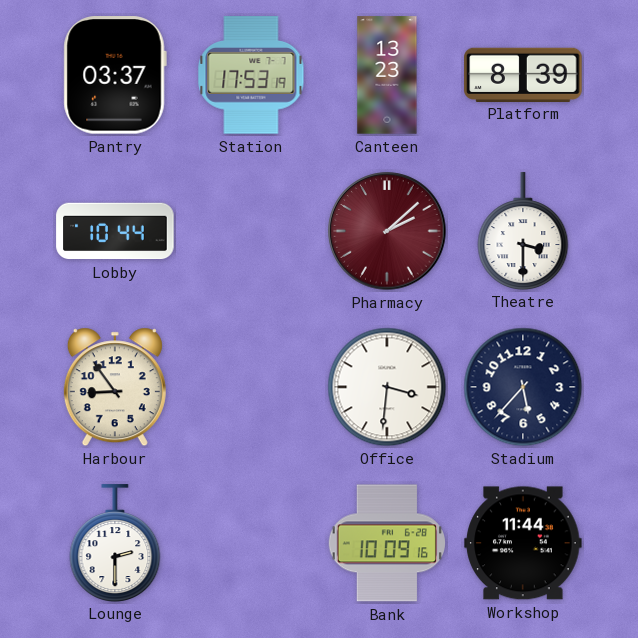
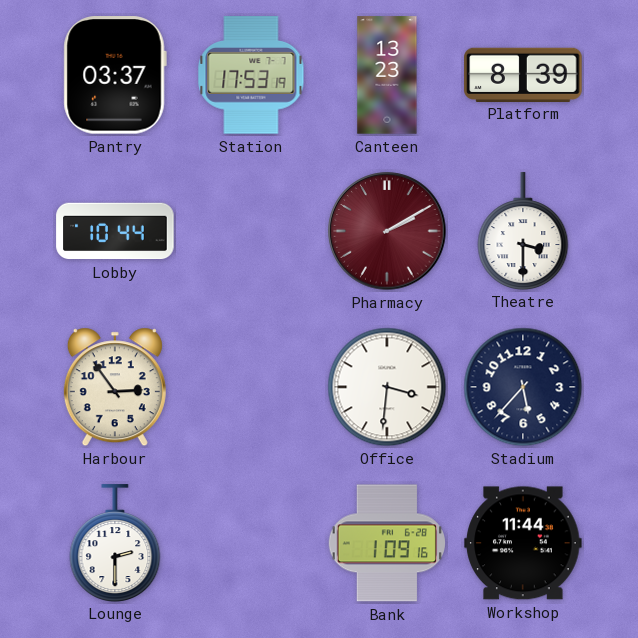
Pharmacy: 2:08 -> 2:10 (387, 231)
Harbour: 8:54 -> 2:54 (115, 387)
Bank: 10:09 -> 1:09 (387, 543)
